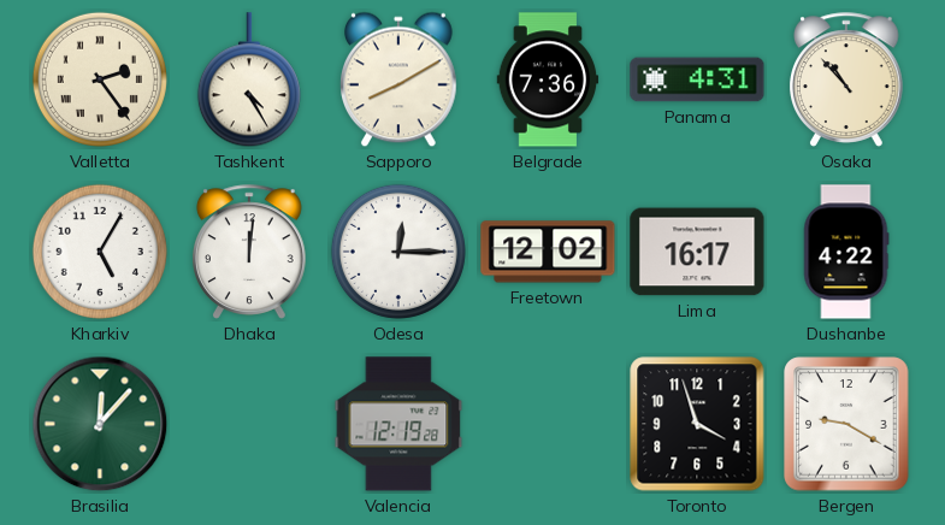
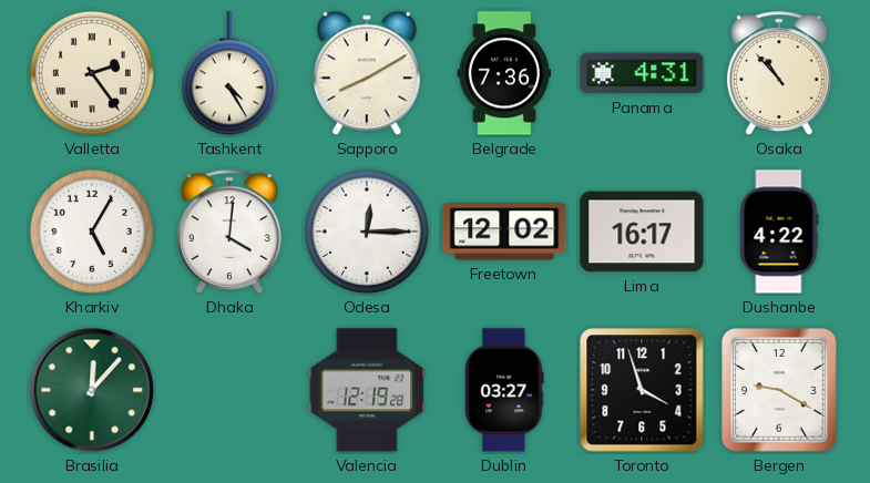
Dhaka: 12:01 -> 4:01 (231, 232)
Dublin: none -> 03:27 (504, 390)
